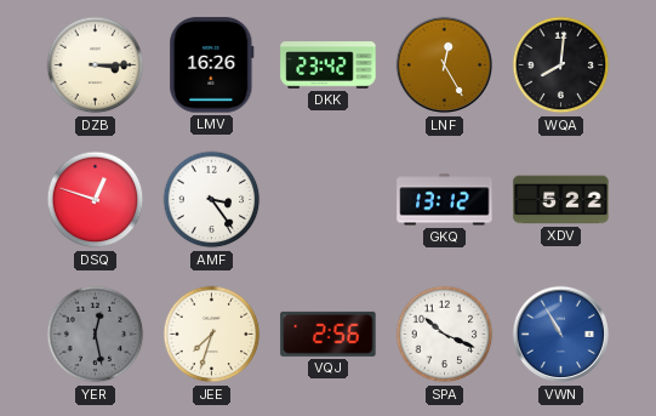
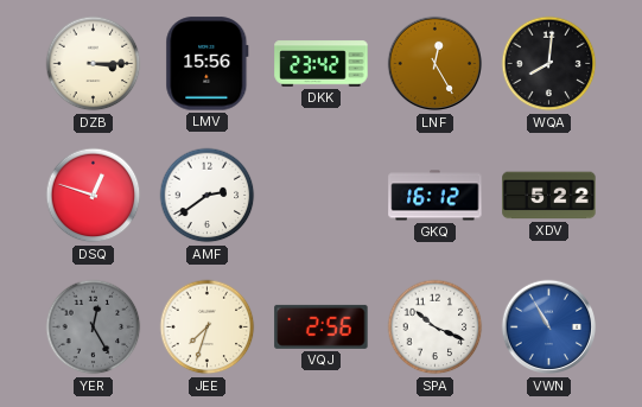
LMV: 16:26 -> 15:56 (208, 64)
AMF: 3:24 -> 2:39 (208, 196)
GKQ: 13:12 -> 16:12 (436, 196)
YER: 12:28 -> 12:25 (94, 327)
